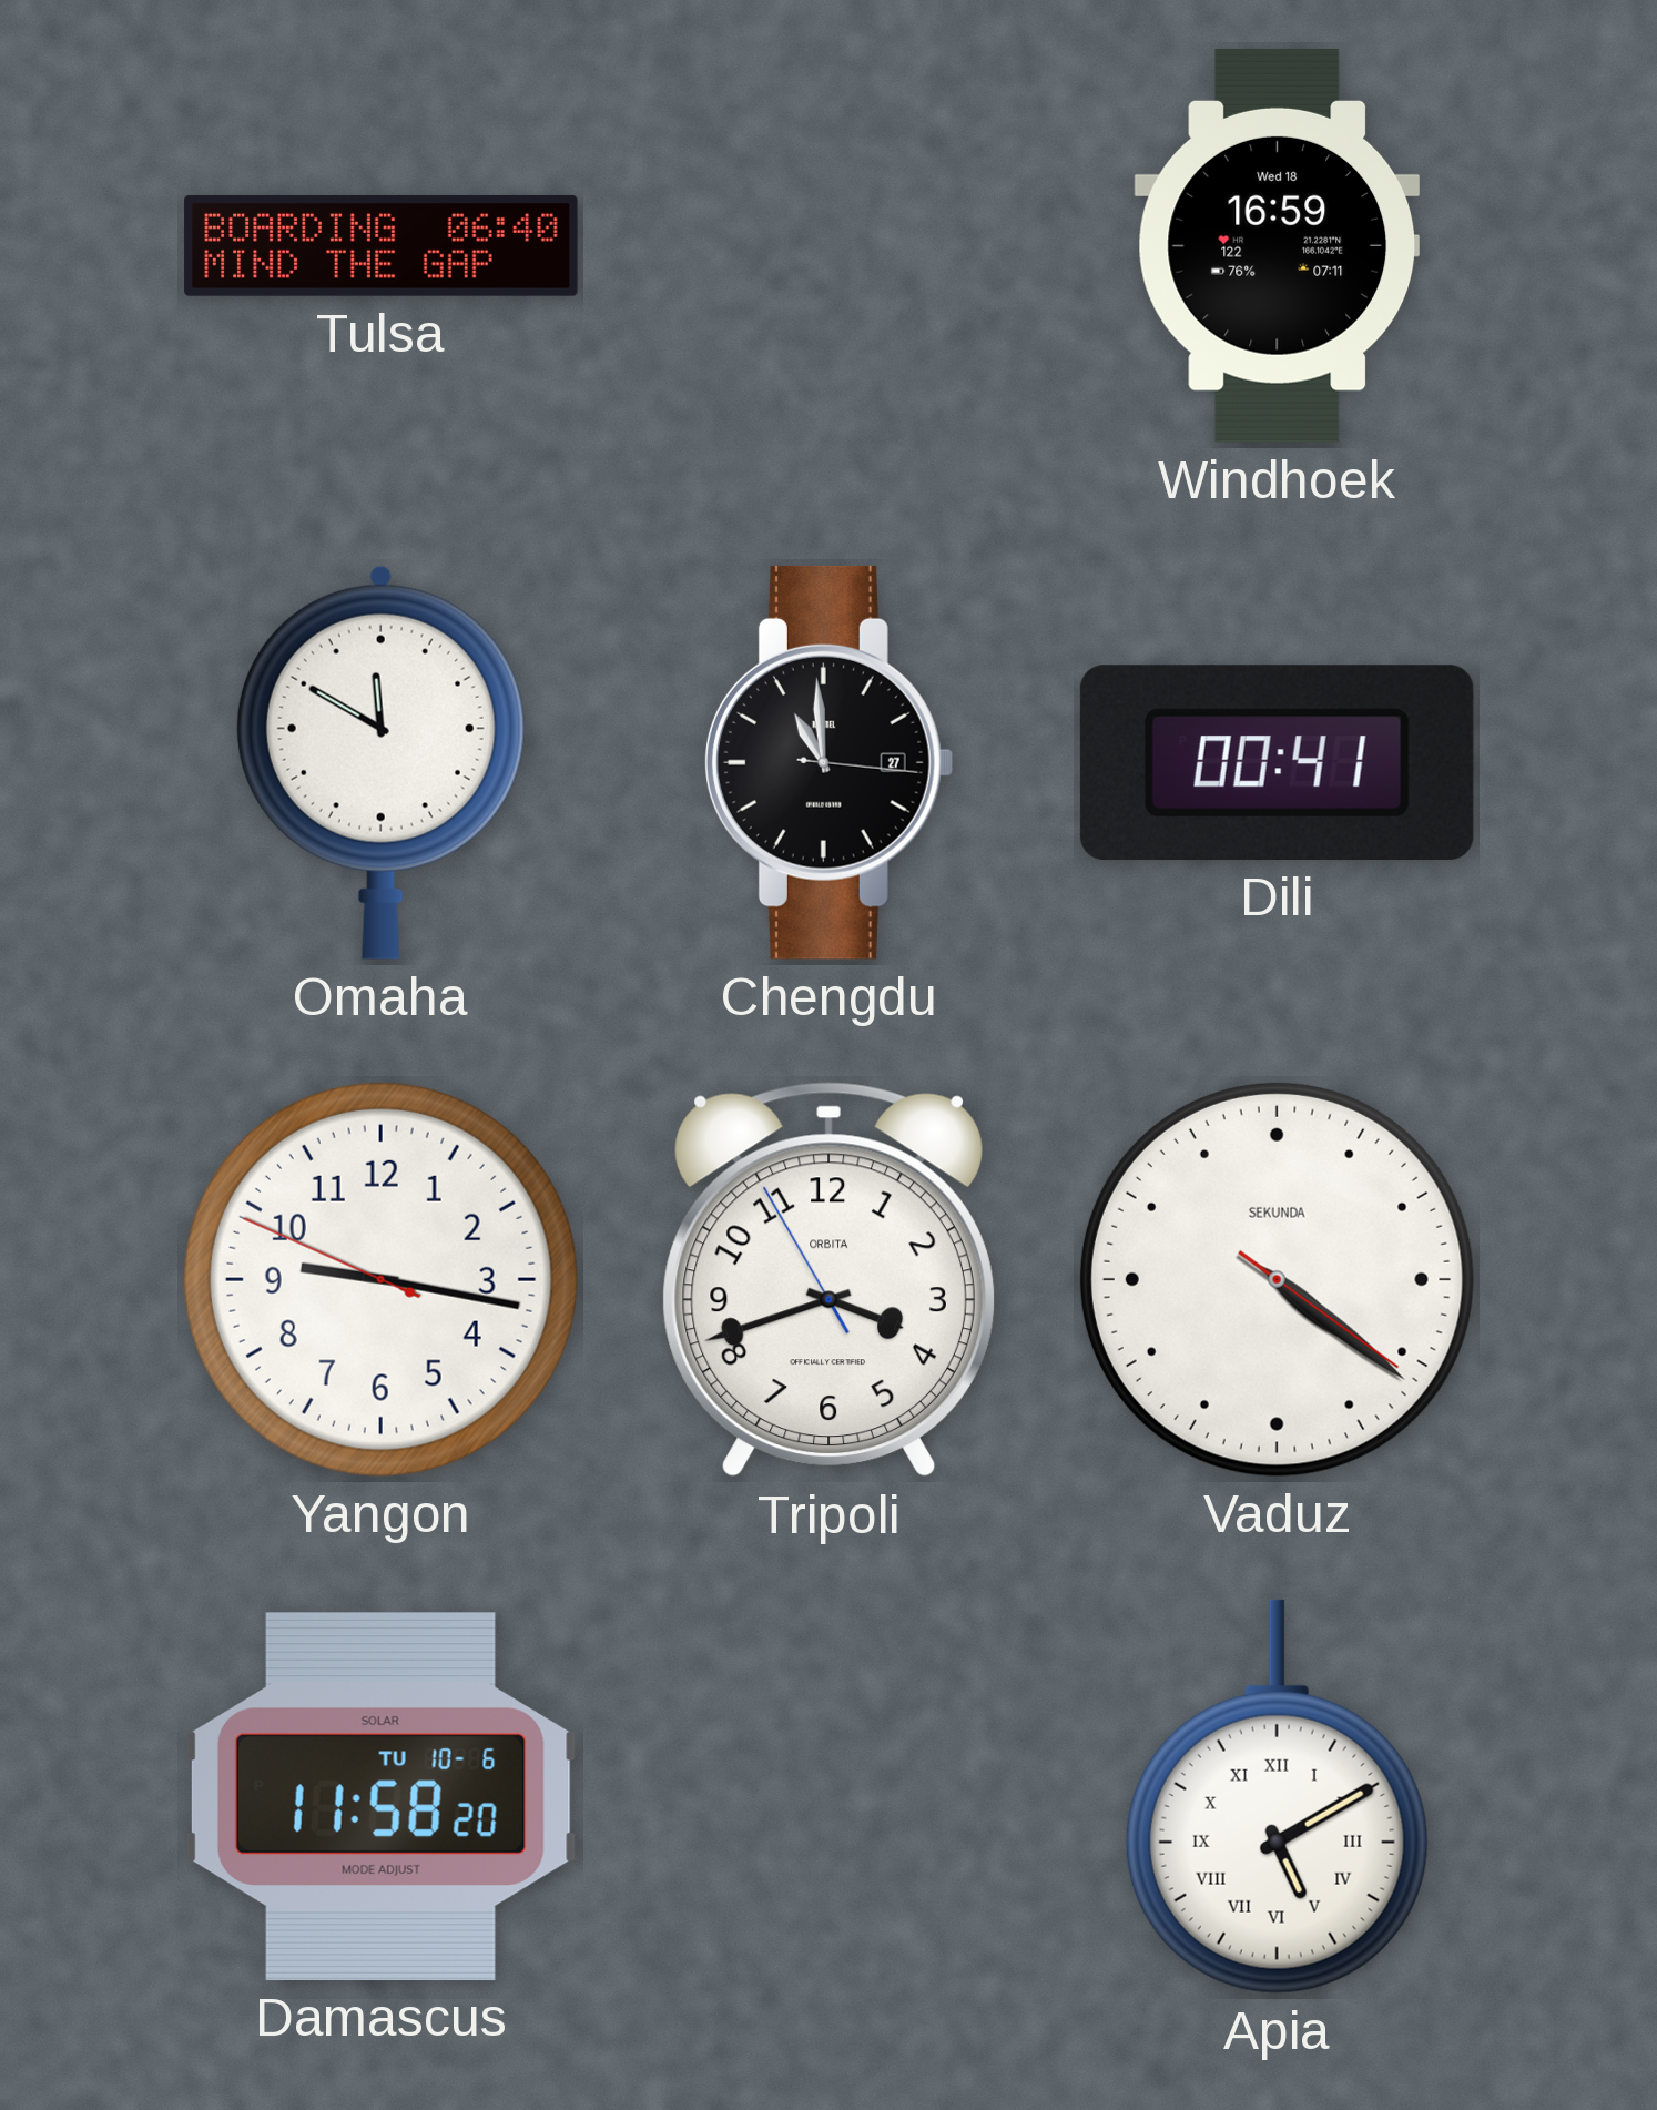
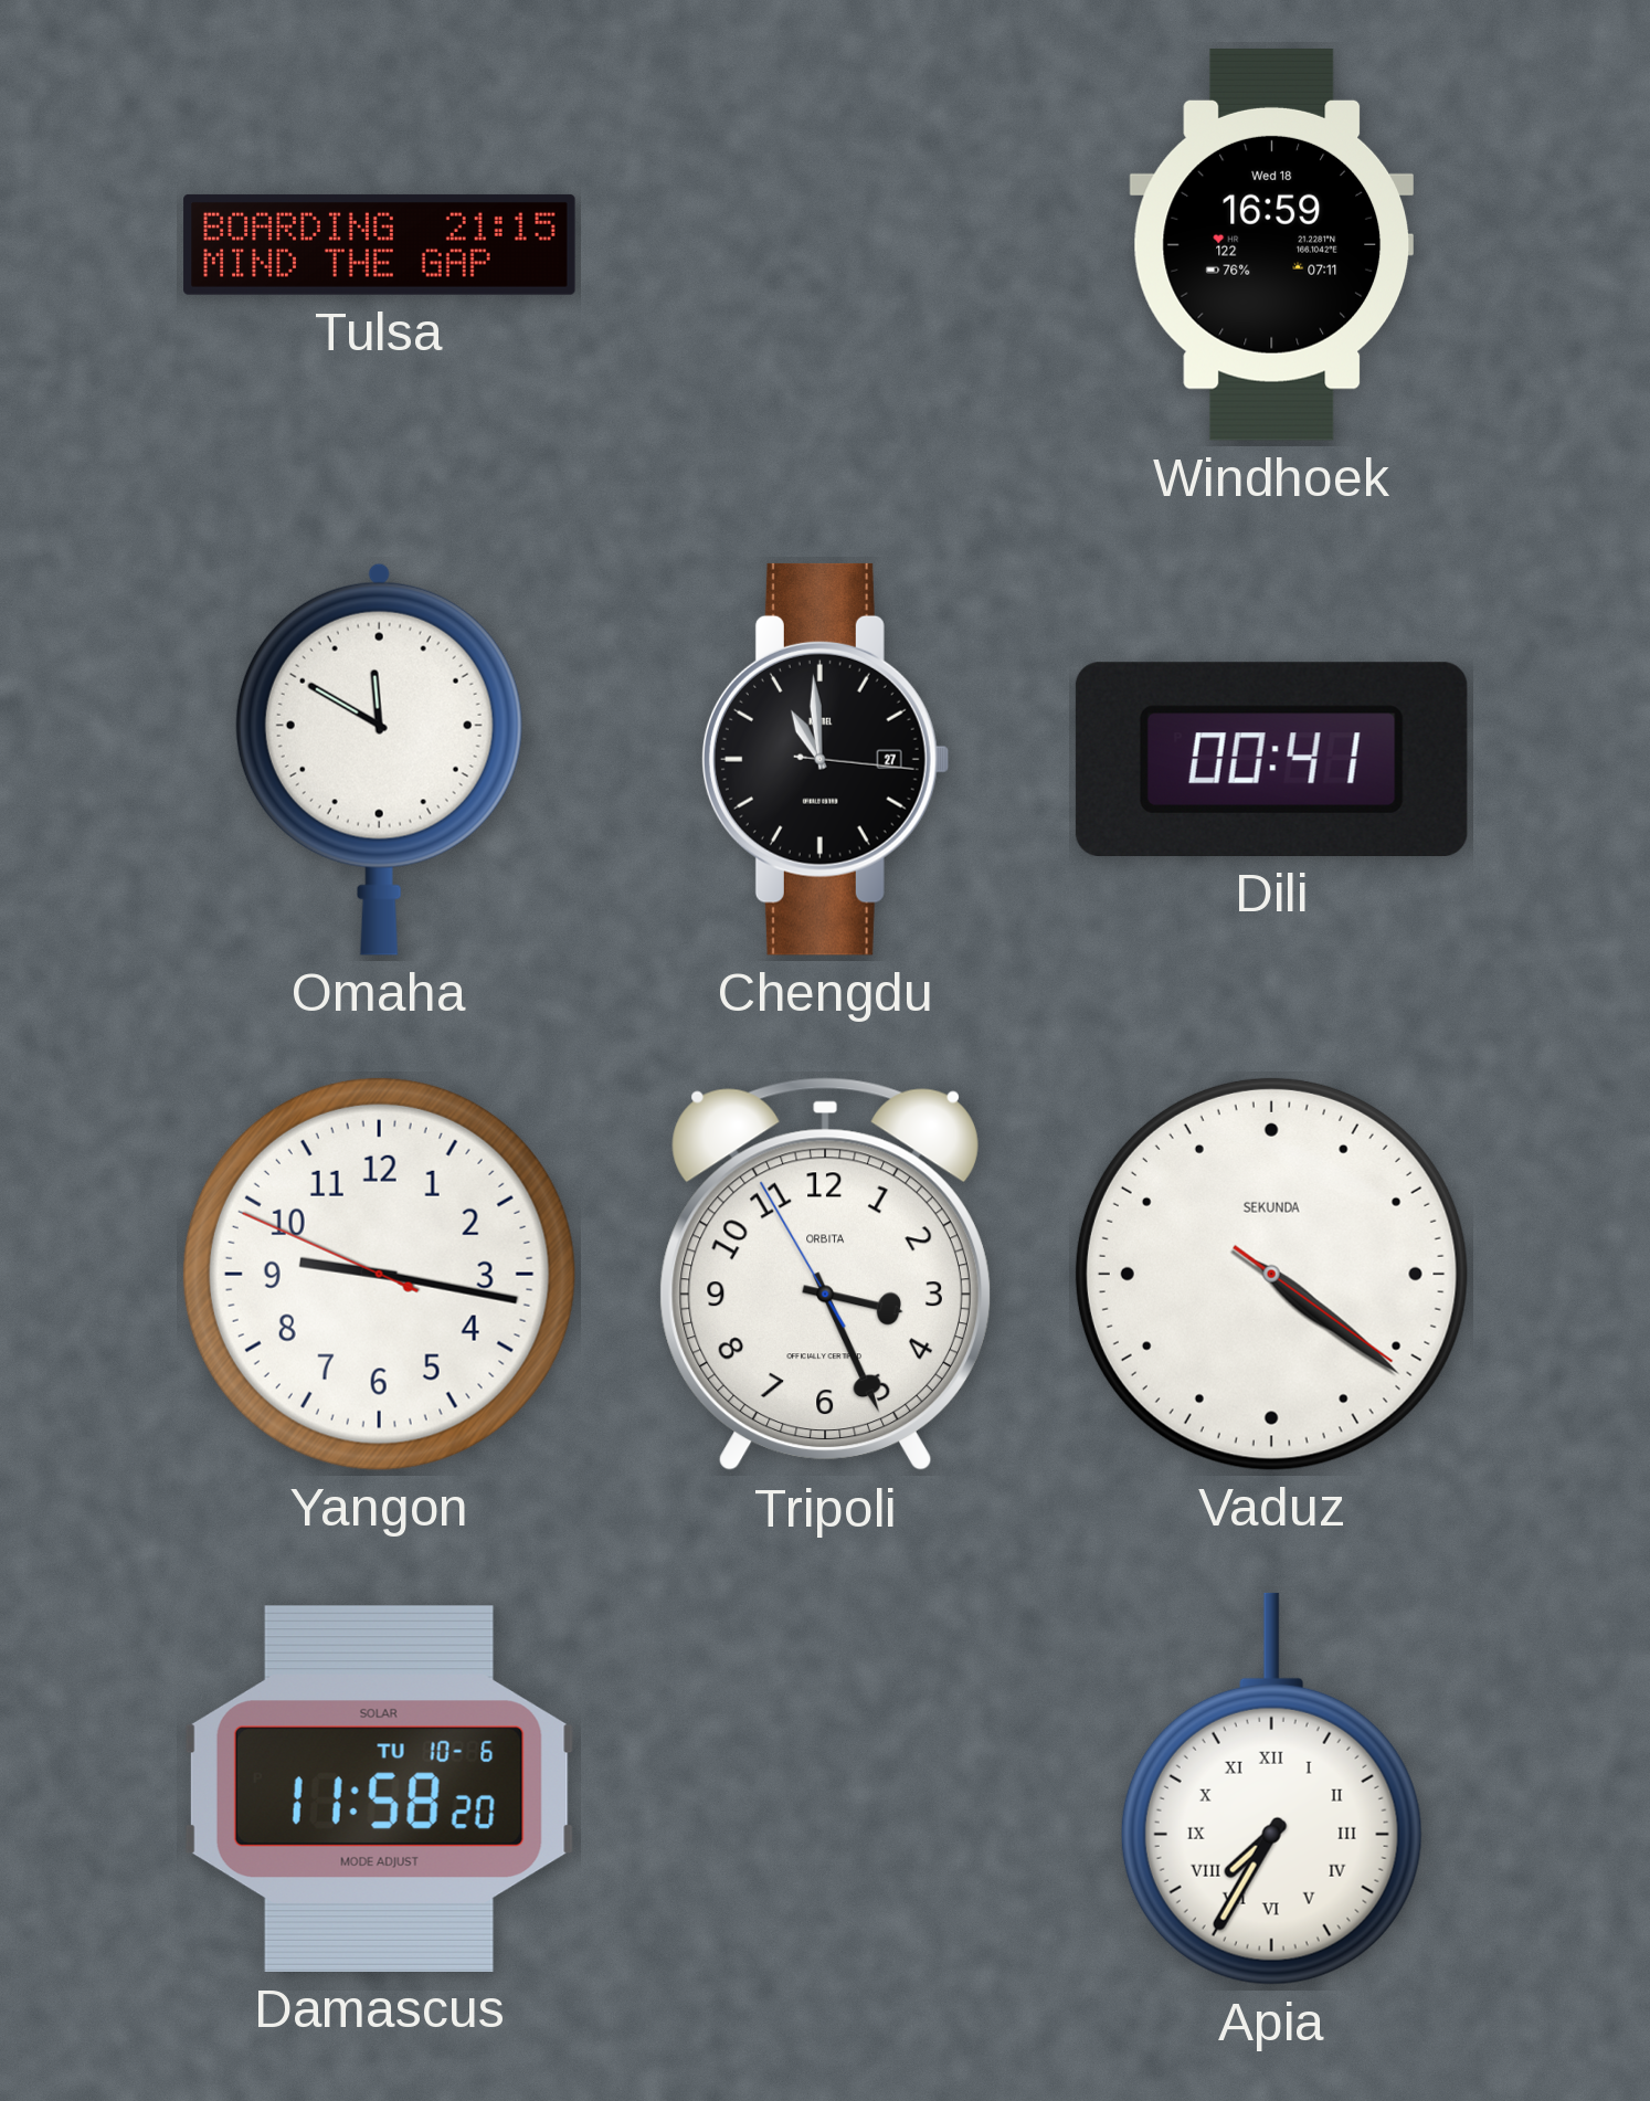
Tulsa: 06:40 -> 21:15 (380, 244)
Tripoli: 3:41 -> 3:25 (825, 1275)
Apia: 5:10 -> 7:35 (1271, 1788)
